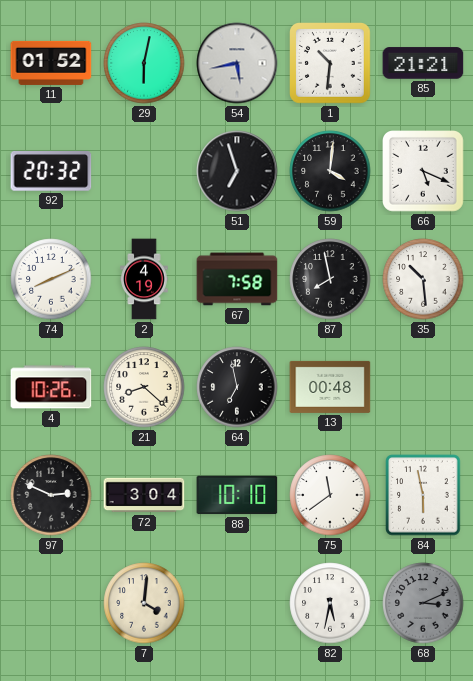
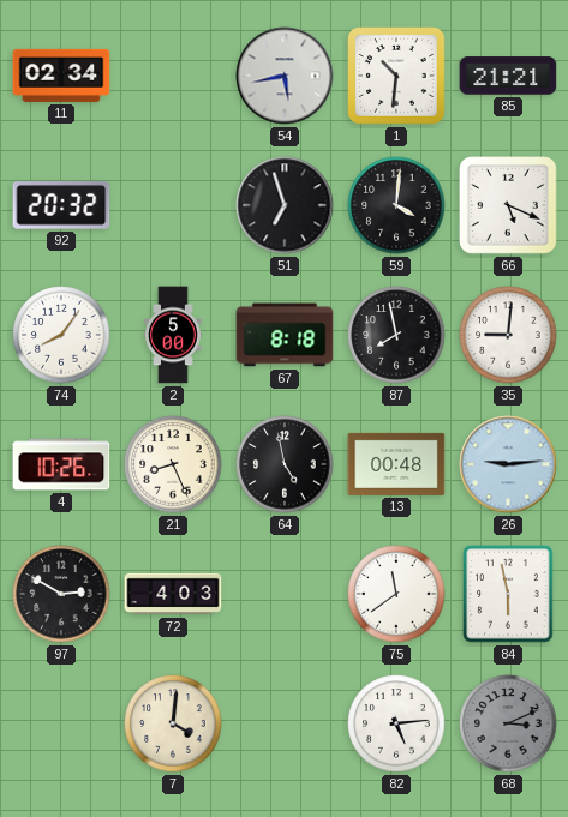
11: 01:52 -> 02:34 (61, 76)
29: 6:02 -> none (144, 63)
74: 8:11 -> 8:06 (61, 335)
2: 4:19 -> 5:00 (173, 335)
67: 7:58 -> 8:18 (285, 335)
35: 10:29 -> 9:01 (508, 335)
21: 8:22 -> 8:26 (173, 464)
64: 6:58 -> 4:58 (285, 464)
26: none -> 9:14 (508, 464)
97: 2:49 -> 2:50 (61, 594)
72: 3:04 -> 4:03 (173, 594)
88: 10:10 -> none (237, 495)
82: 5:32 -> 5:14 (396, 723)
